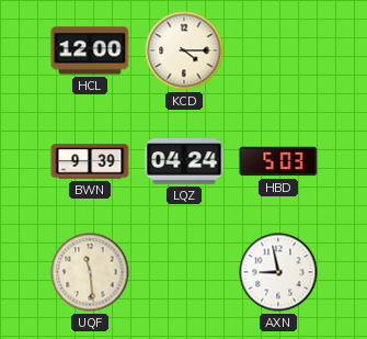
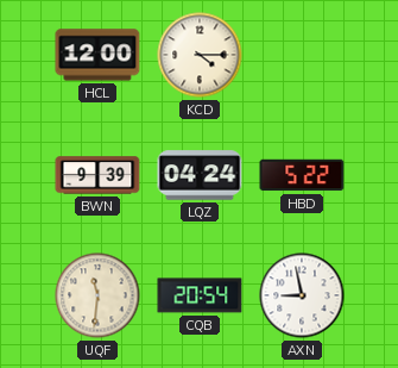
HBD: 5:03 -> 5:22 (302, 175)
UQF: 11:29 -> 11:31 (97, 295)
CQB: none -> 20:54 (200, 295)
